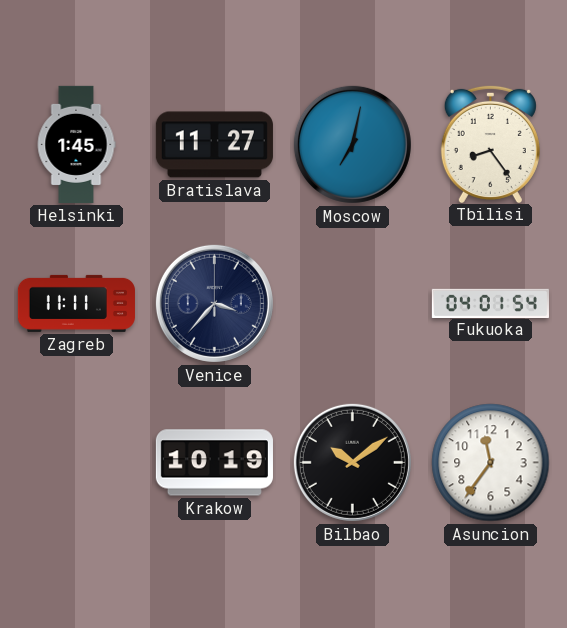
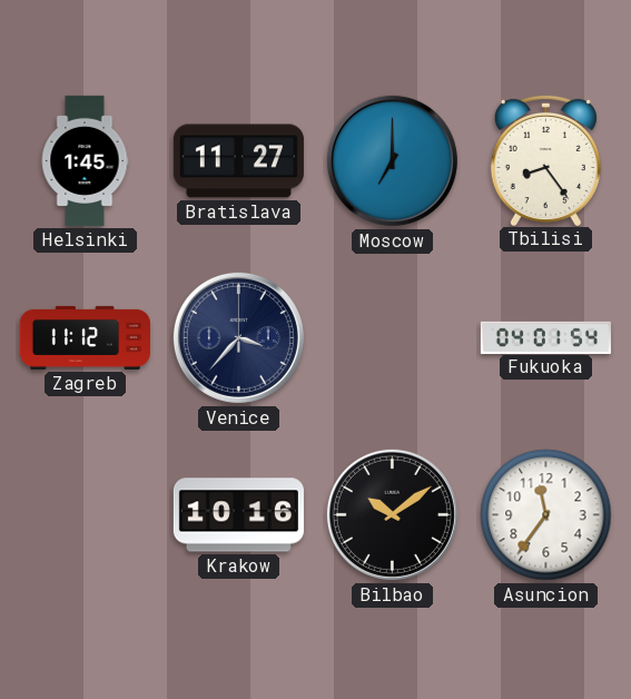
Moscow: 7:02 -> 7:00 (392, 160)
Zagreb: 11:11 -> 11:12 (85, 337)
Krakow: 10:19 -> 10:16 (238, 515)
